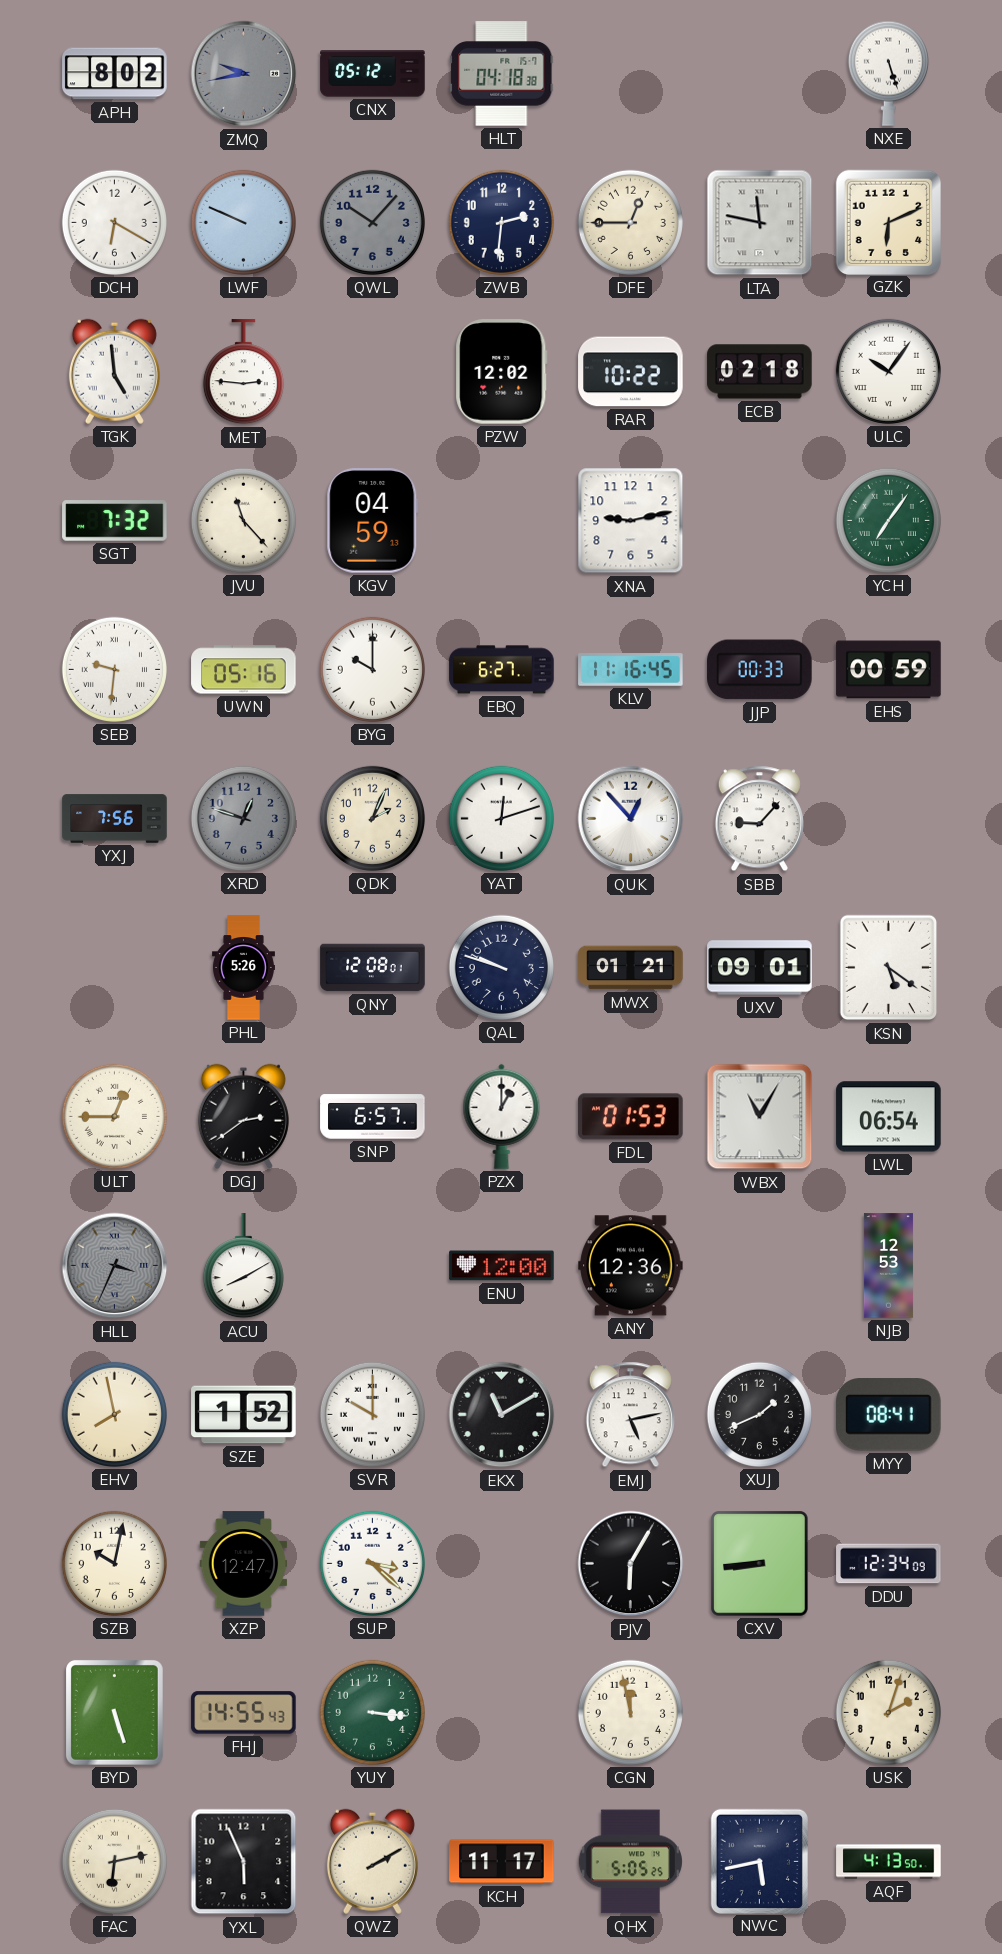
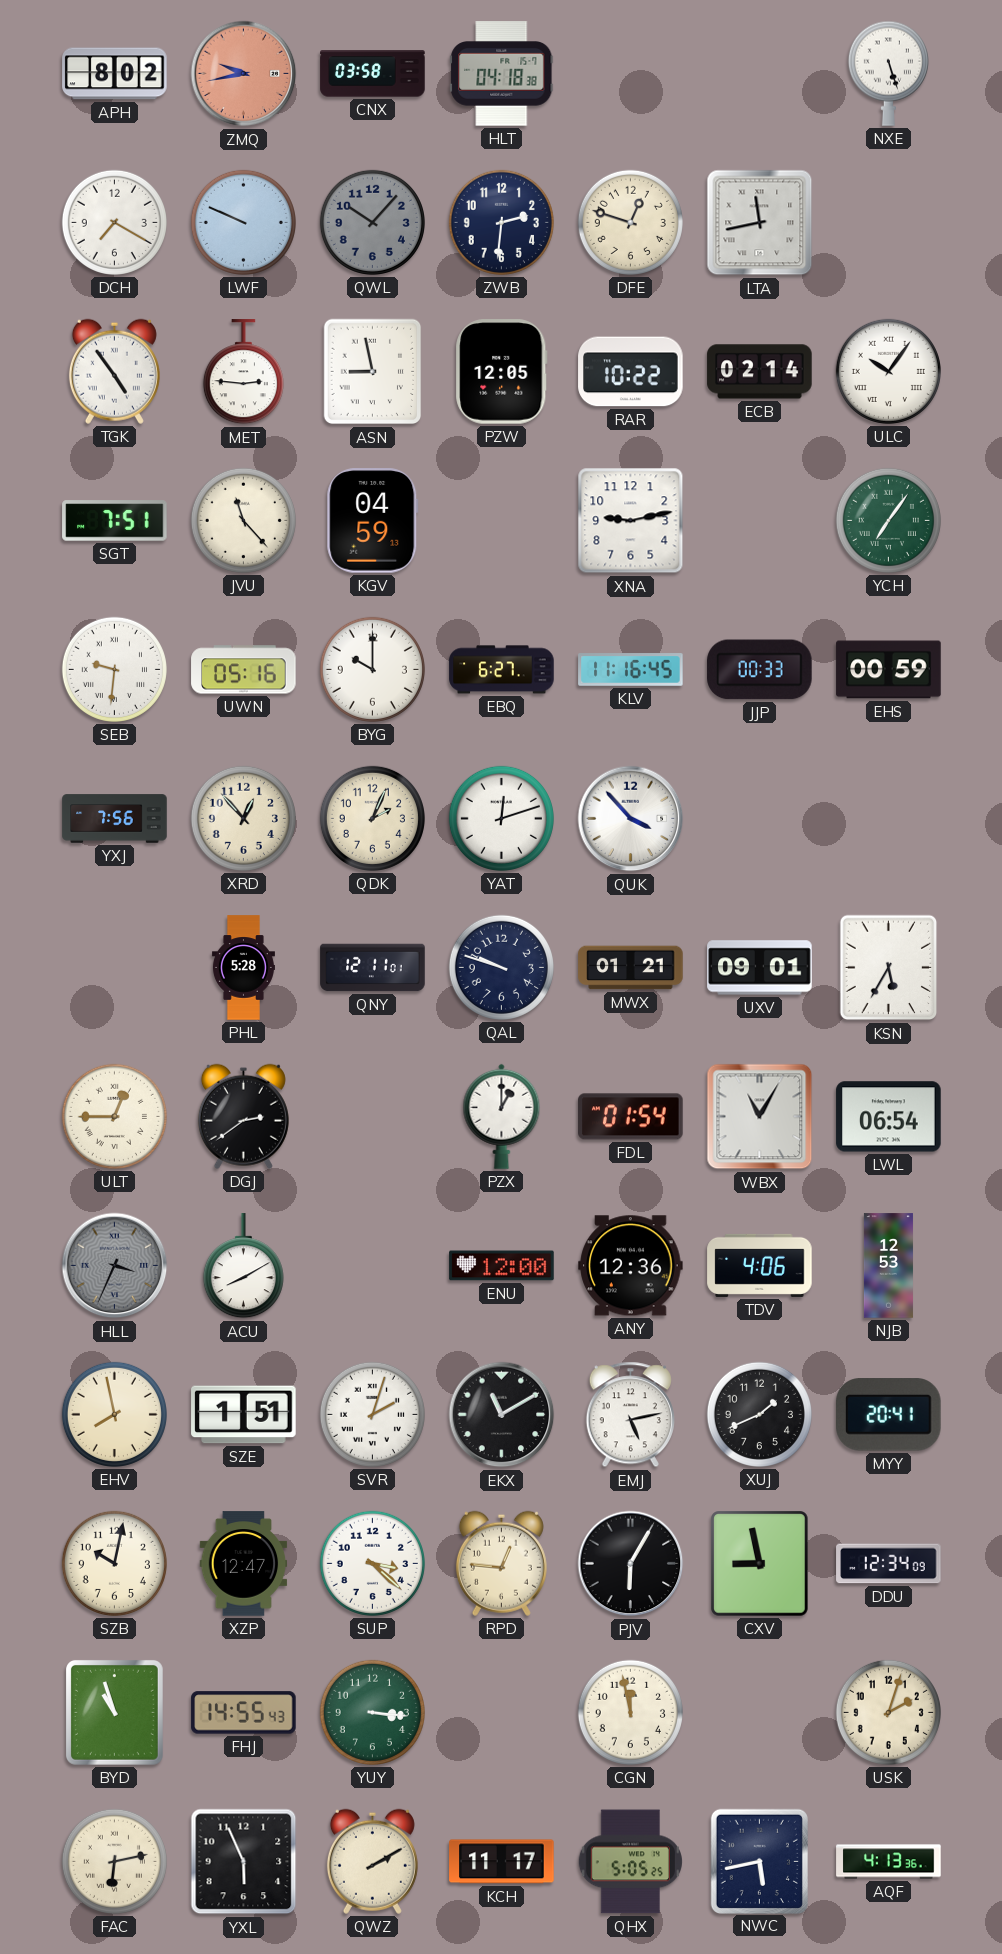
ZMQ dial: grey -> salmon (244, 74)
CNX: 05:12 -> 03:58 (373, 74)
DCH: 6:20 -> 7:20 (114, 222)
DFE: 12:45 -> 12:48 (630, 222)
LTA: 11:47 -> 11:43 (760, 223)
GZK: 6:11 -> none (888, 222)
TGK: 4:59 -> 4:54 (114, 371)
ASN: none -> 8:58 (373, 372)
PZW: 12:02 -> 12:05 (502, 372)
ECB: 02:18 -> 02:14 (760, 372)
SGT: 7:32 -> 7:51 (115, 521)
XRD: 12:48 -> 12:53 (243, 818)
XRD dial: grey -> cream (243, 818)
QUK: 12:53 -> 3:53 (631, 819)
SBB: 9:07 -> none (759, 819)
PHL: 5:26 -> 5:28 (243, 968)
QNY: 12:08 -> 12:11 (373, 968)
KSN: 5:21 -> 5:35 (889, 968)
SNP: 6:57 -> none (373, 1117)
FDL: 01:53 -> 01:54 (631, 1117)
TDV: none -> 4:06 (760, 1265)
SZE: 1:52 -> 1:51 (244, 1415)
SVR: 10:00 -> 2:03 (372, 1414)
MYY: 08:41 -> 20:41 (889, 1415)
RPD: none -> 12:46 (501, 1563)
CXV: 8:44 -> 8:58 (760, 1564)
BYD: 5:27 -> 10:57 (114, 1712)
AQF: 4:13:50 -> 4:13:36 (889, 1862)
